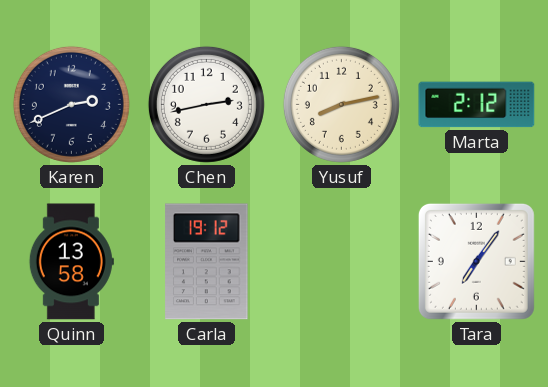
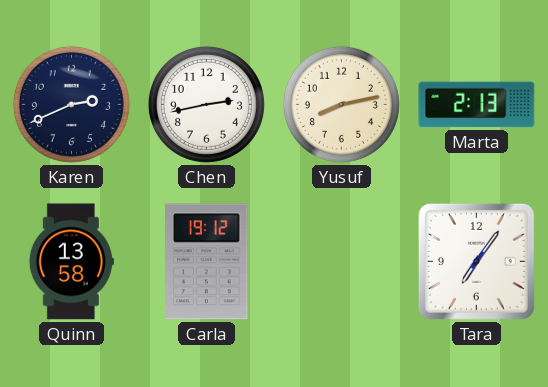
Marta: 2:12 -> 2:13 (477, 105)
